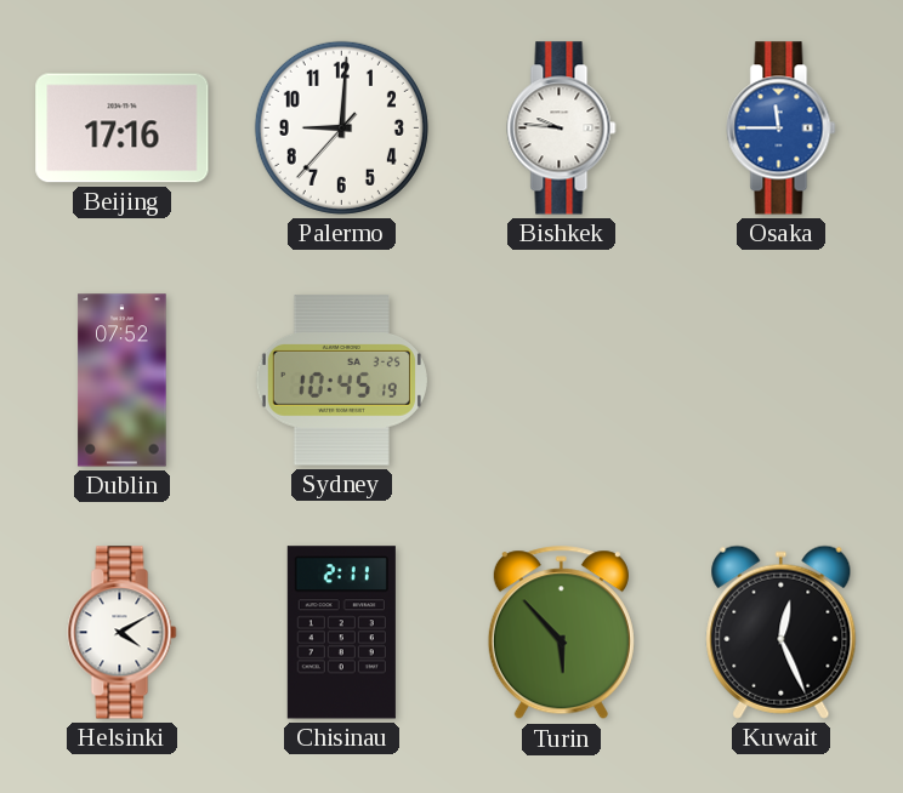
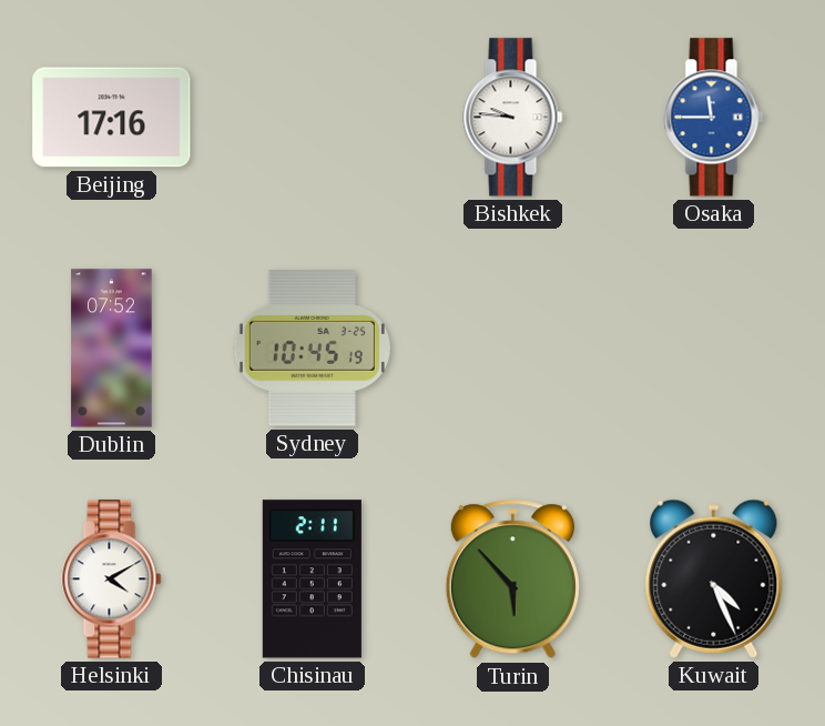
Palermo: 9:00 -> none (341, 127)
Kuwait: 12:26 -> 4:26 (714, 578)
